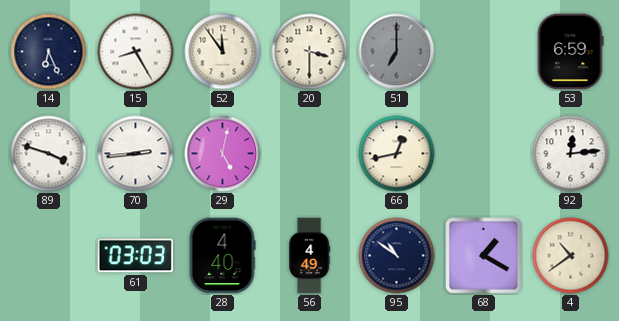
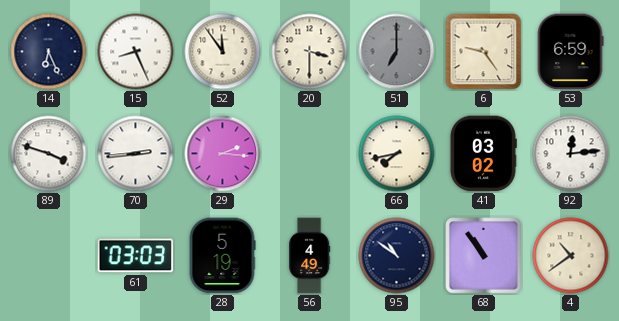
15: 8:25 -> 8:26 (136, 52)
6: none -> 9:24 (484, 52)
29: 5:02 -> 2:16 (223, 154)
66: 12:43 -> 7:43 (397, 154)
41: none -> 03:02 (483, 154)
28: 4:40 -> 5:19 (222, 256)
68: 1:20 -> 10:54 (484, 256)
